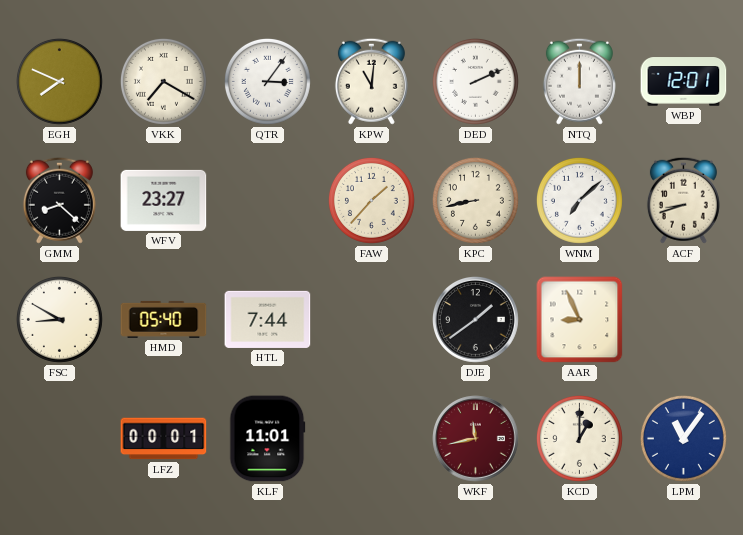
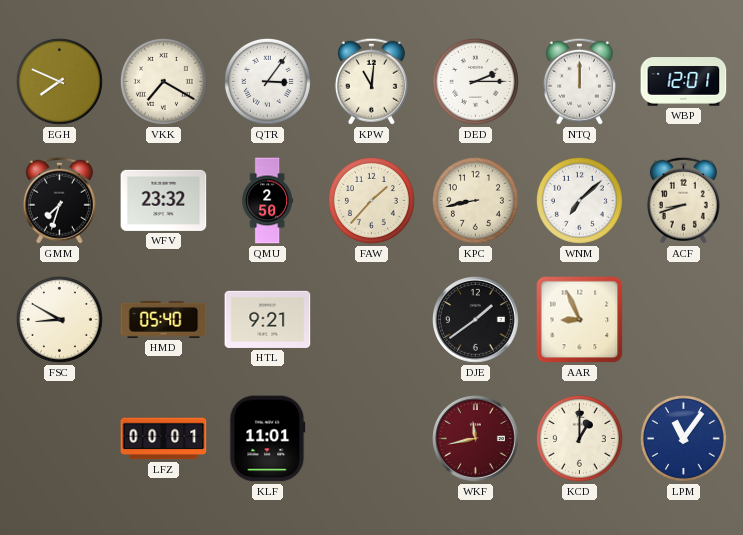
DED: 2:11 -> 2:15 (475, 81)
GMM: 8:22 -> 7:33 (59, 200)
WFV: 23:27 -> 23:32 (164, 200)
QMU: none -> 2:50 (268, 201)
HTL: 7:44 -> 9:21 (268, 319)
